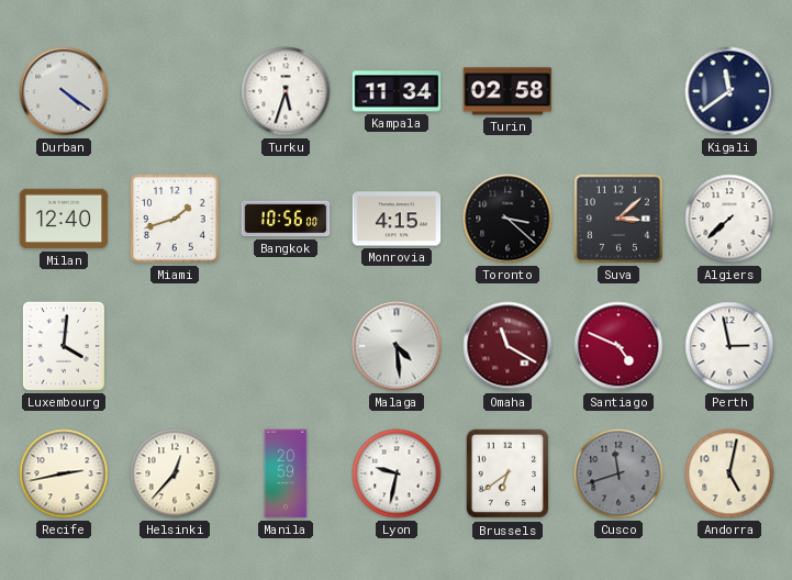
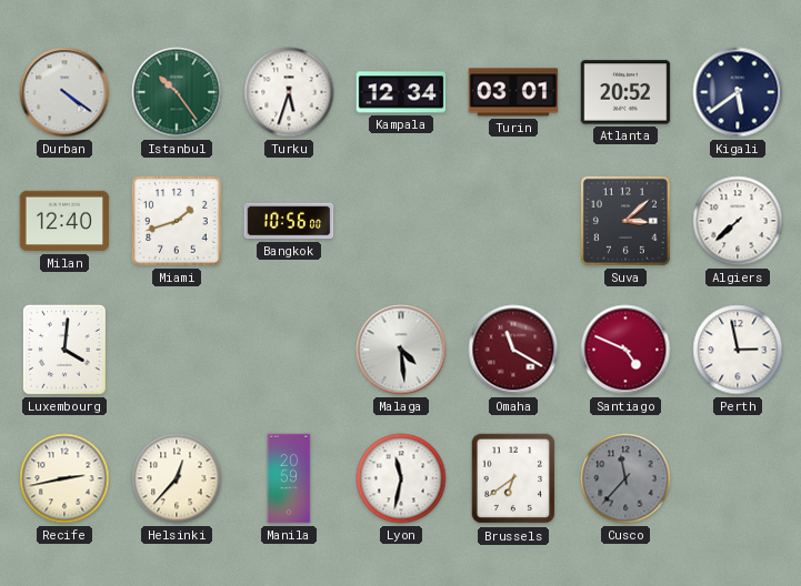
Istanbul: none -> 10:24 (177, 92)
Kampala: 11:34 -> 12:34 (401, 92)
Turin: 02:58 -> 03:01 (513, 92)
Atlanta: none -> 20:52 (625, 92)
Kigali: 11:39 -> 5:39 (738, 92)
Monrovia: 4:15 -> none (397, 219)
Toronto: 3:22 -> none (507, 219)
Lyon: 9:32 -> 11:32 (401, 478)
Cusco: 11:42 -> 11:37 (625, 478)
Andorra: 5:02 -> none (729, 473)
